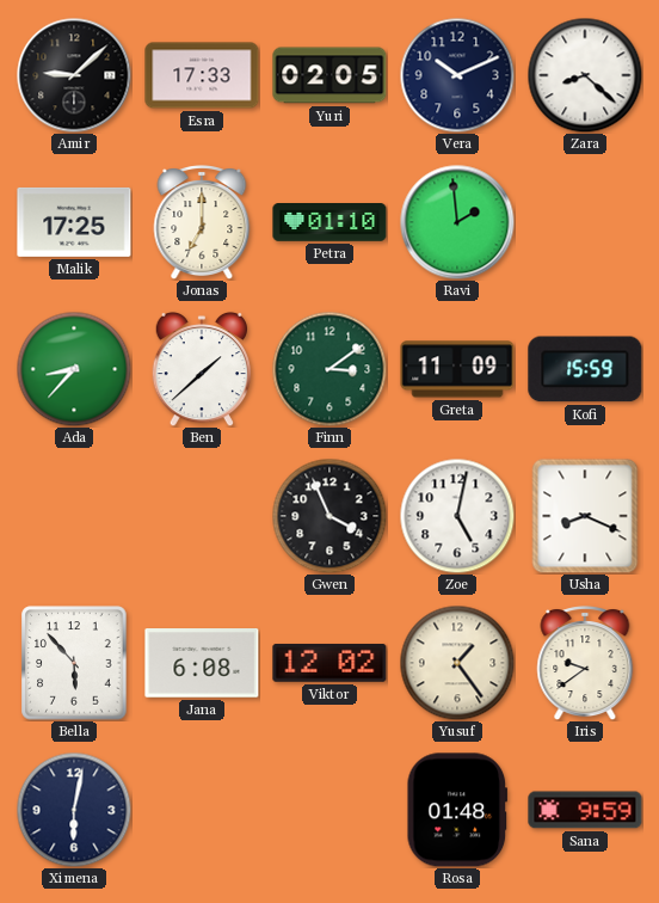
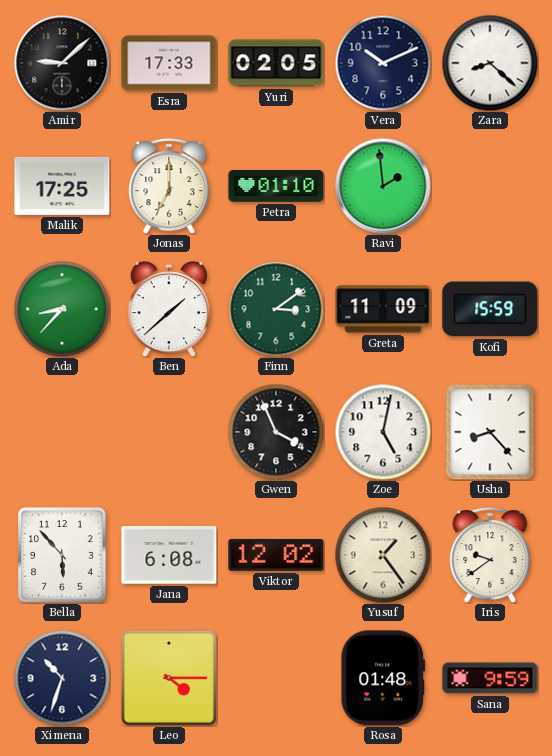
Usha: 8:19 -> 8:23 (490, 432)
Ximena: 6:02 -> 10:33 (62, 678)
Leo: none -> 4:15 (169, 678)
